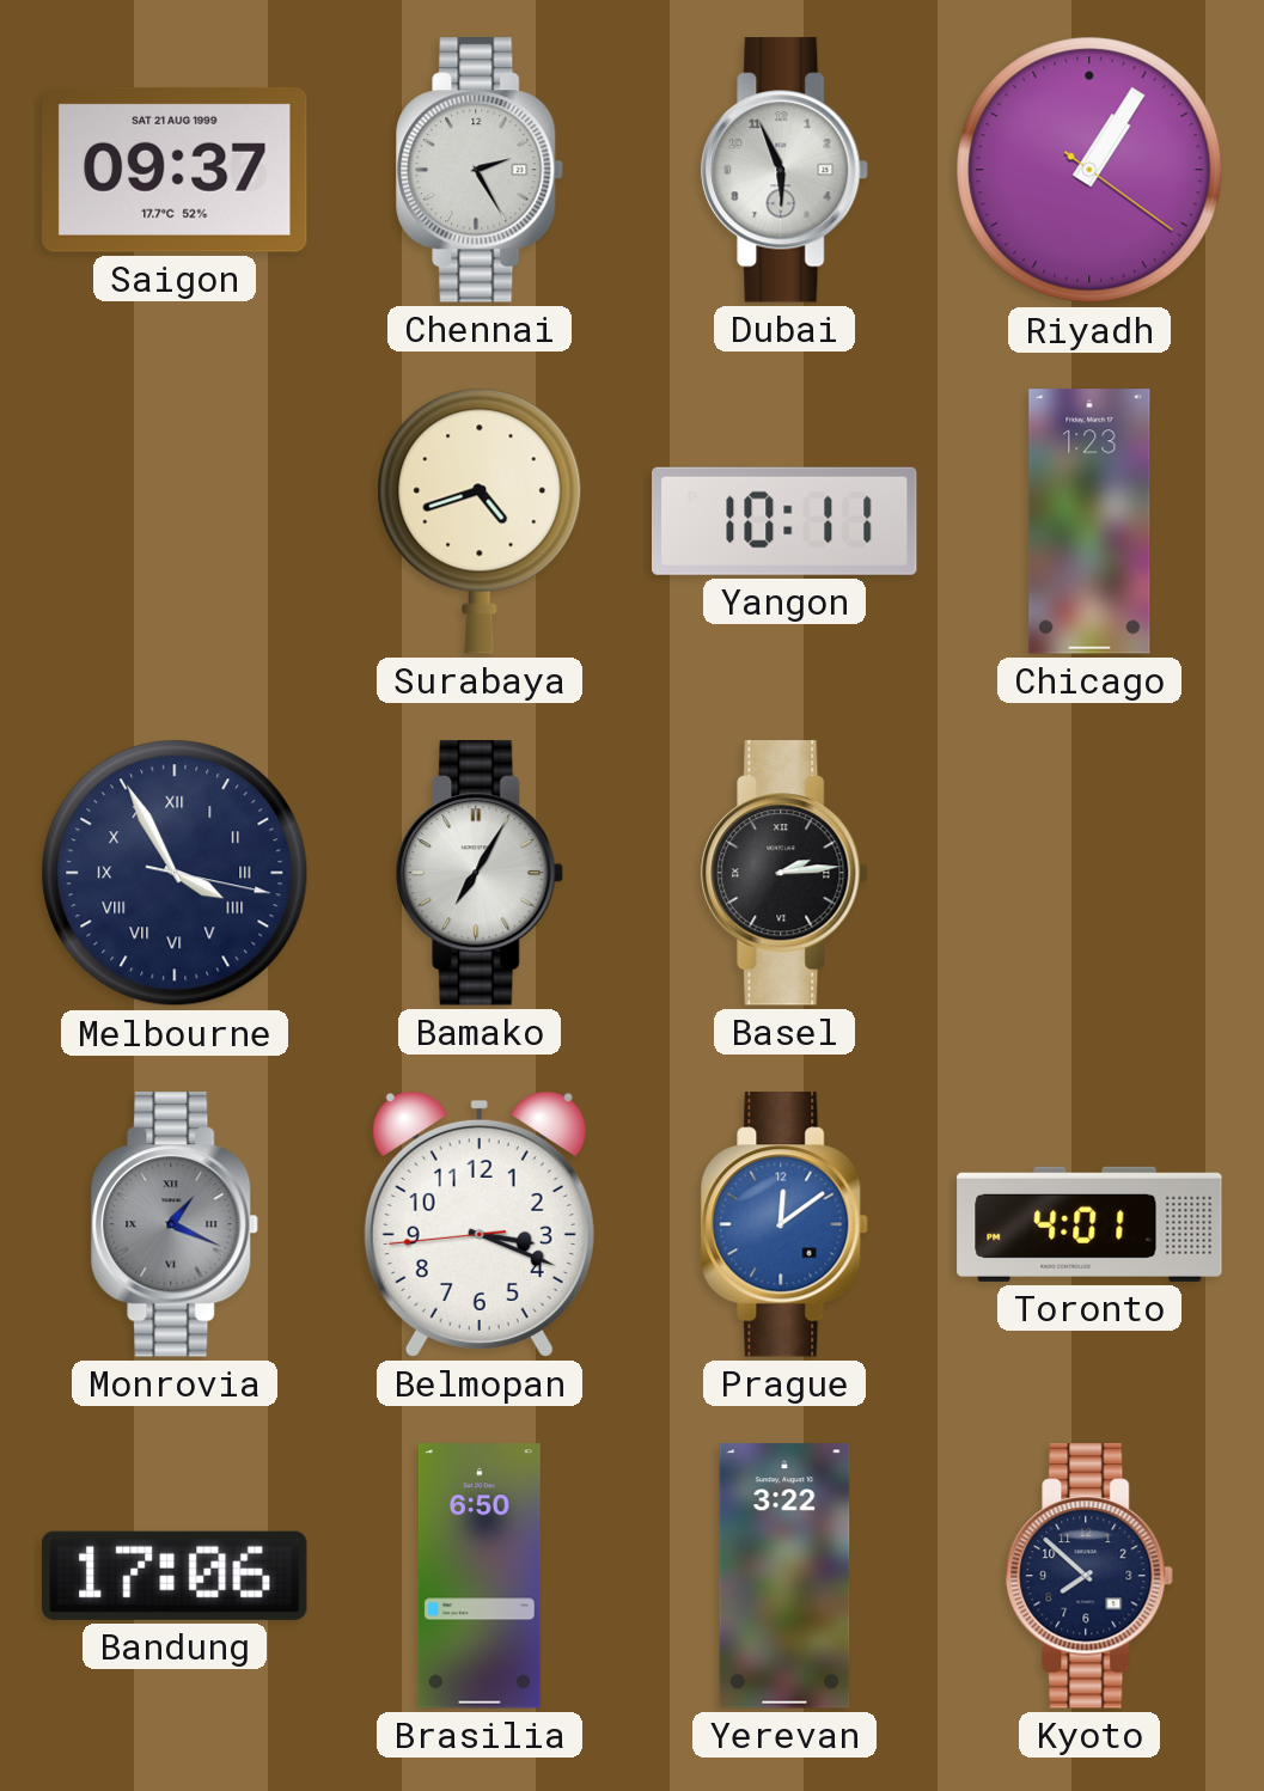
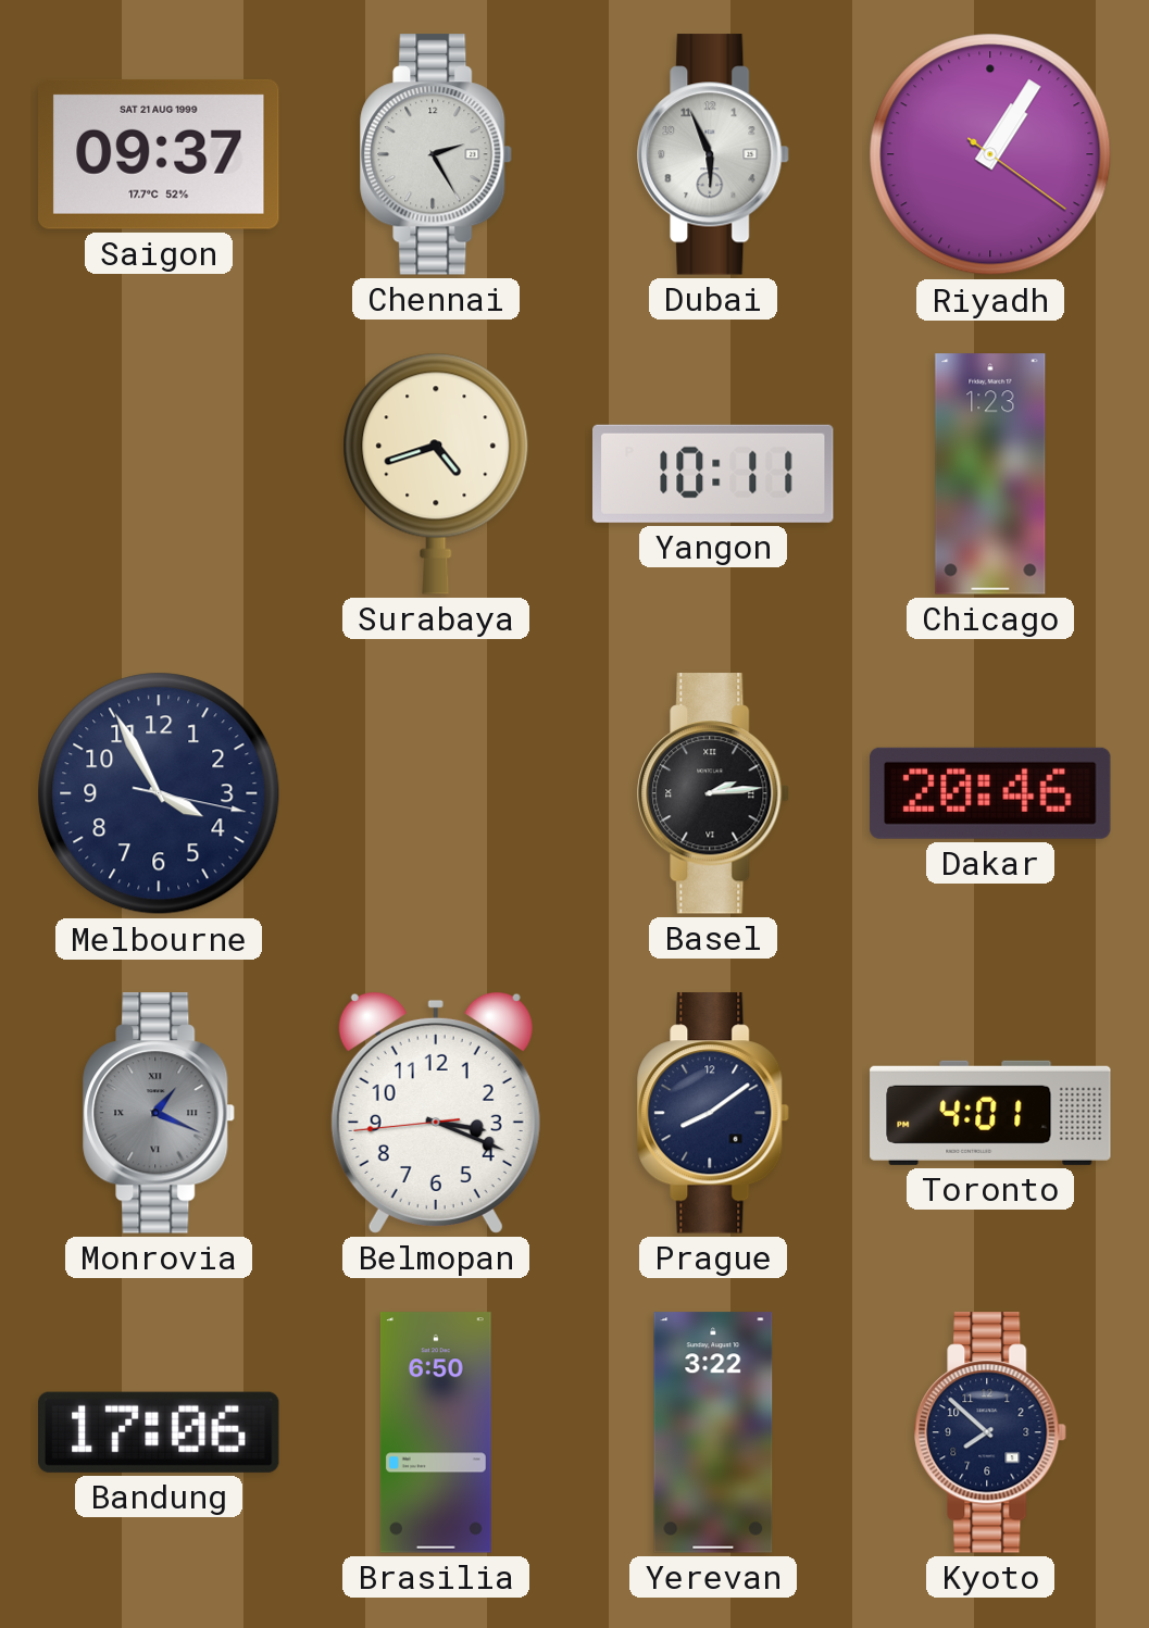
Melbourne numerals: Roman -> Arabic (159, 793)
Bamako: 7:05 -> none (481, 873)
Dakar: none -> 20:46 (990, 793)
Prague: 12:09 -> 8:09 (714, 1113)
Prague dial: blue -> navy (714, 1113)
